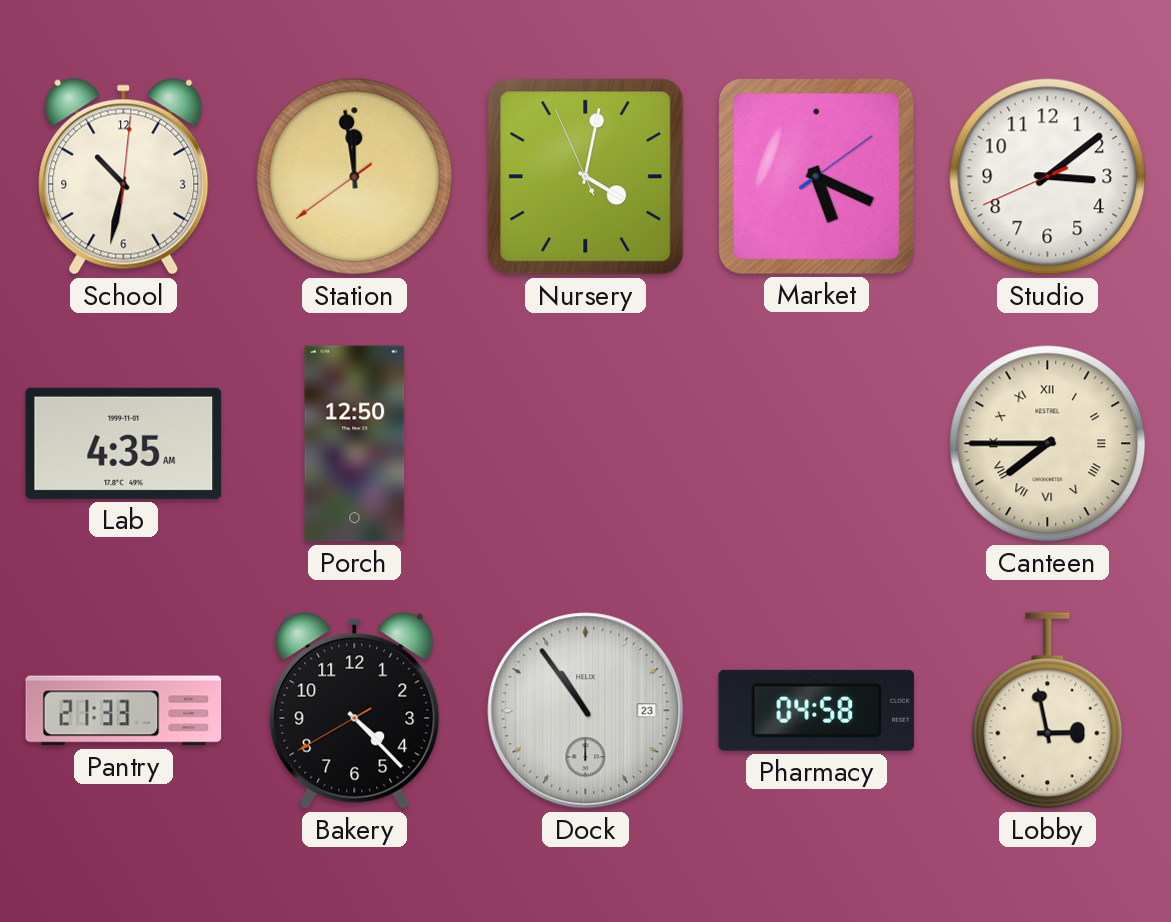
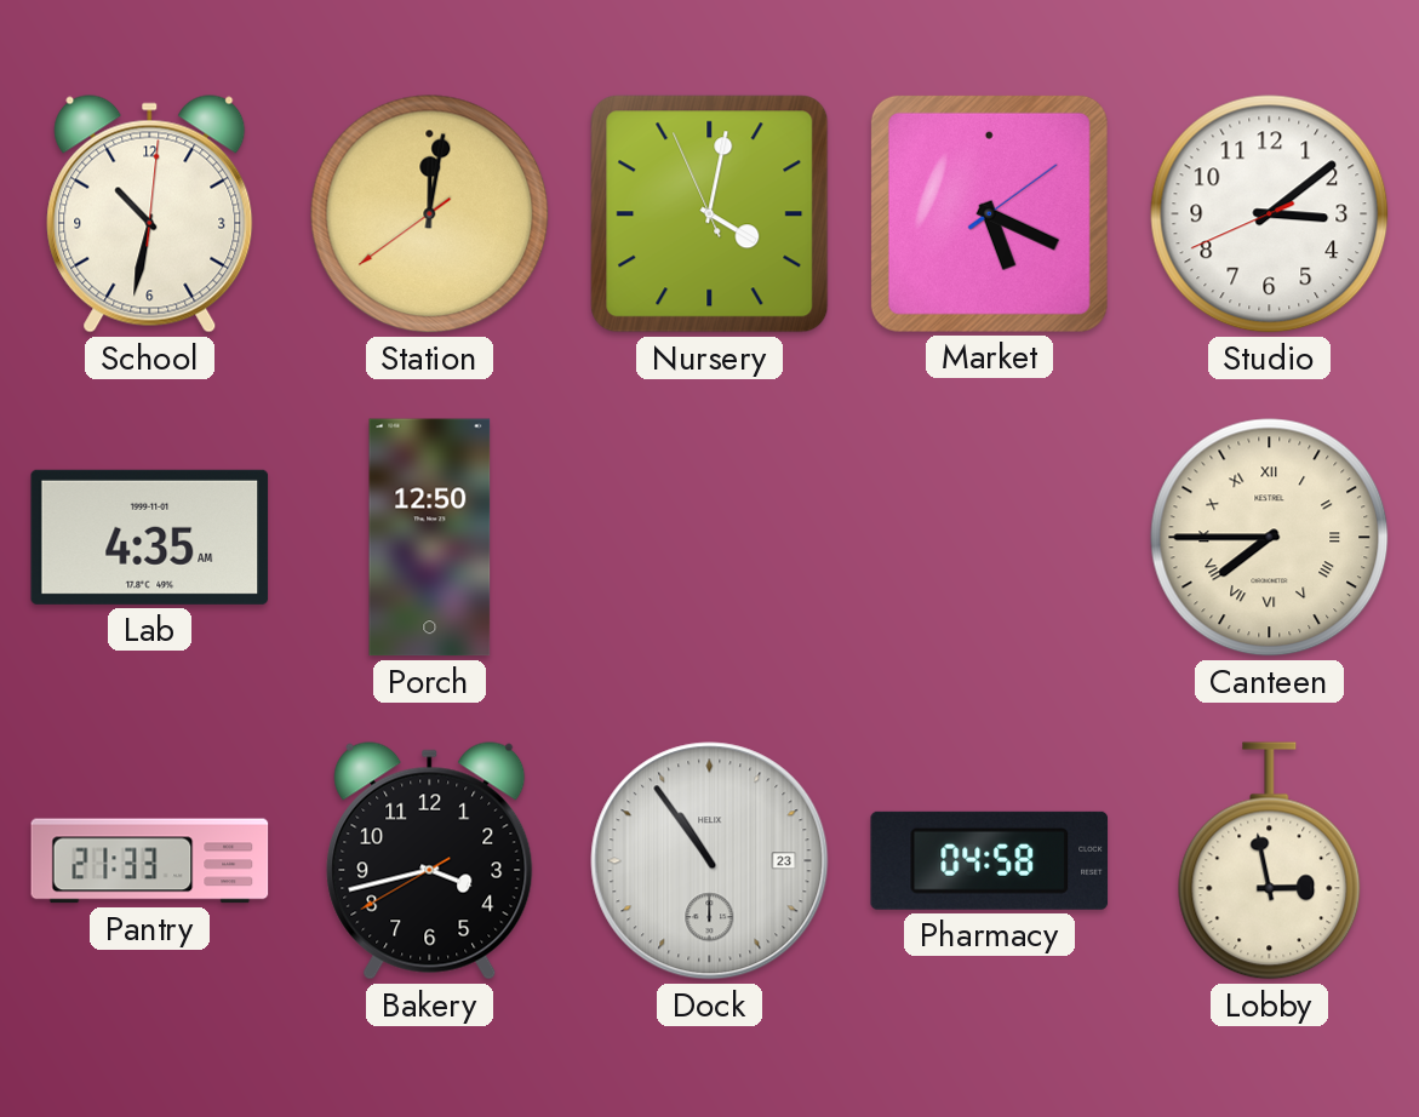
Station: 11:58 -> 12:01 (430, 214)
Bakery: 4:22 -> 3:42 (430, 861)
